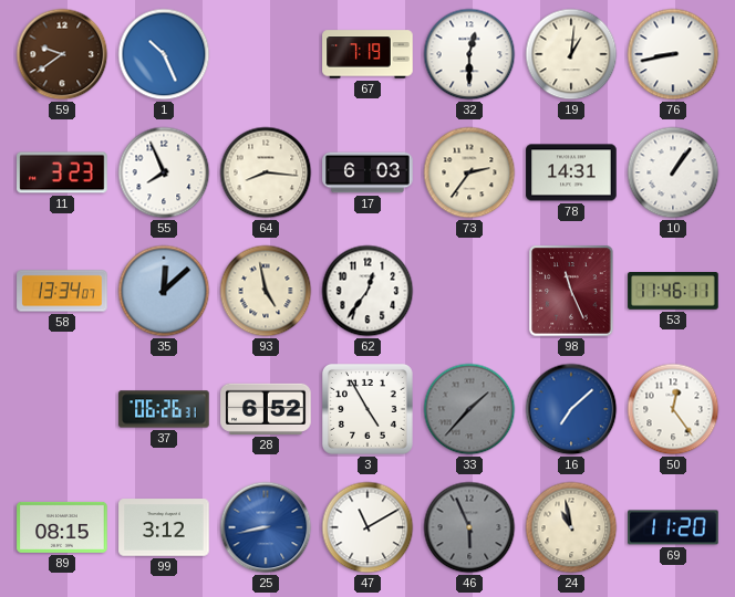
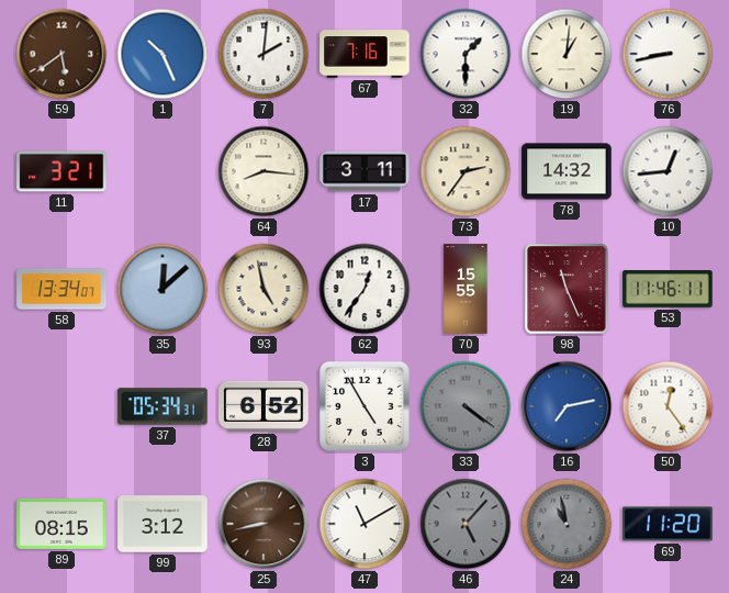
59: 9:39 -> 5:39 (61, 54)
7: none -> 2:01 (263, 54)
67: 7:19 -> 7:16 (365, 54)
32: 12:30 -> 1:30 (466, 54)
11: 3:23 -> 3:21 (61, 171)
55: 7:56 -> none (164, 172)
17: 6:03 -> 3:11 (365, 171)
78: 14:31 -> 14:32 (567, 171)
10: 1:06 -> 12:44 (668, 171)
70: none -> 15:55 (466, 289)
37: 06:26 -> 05:34 (162, 406)
33: 1:37 -> 4:21 (466, 406)
16: 7:08 -> 7:13 (567, 406)
25 dial: blue -> brown (263, 524)
46: 5:56 -> 5:07 (466, 524)
24 dial: cream -> grey (567, 524)
